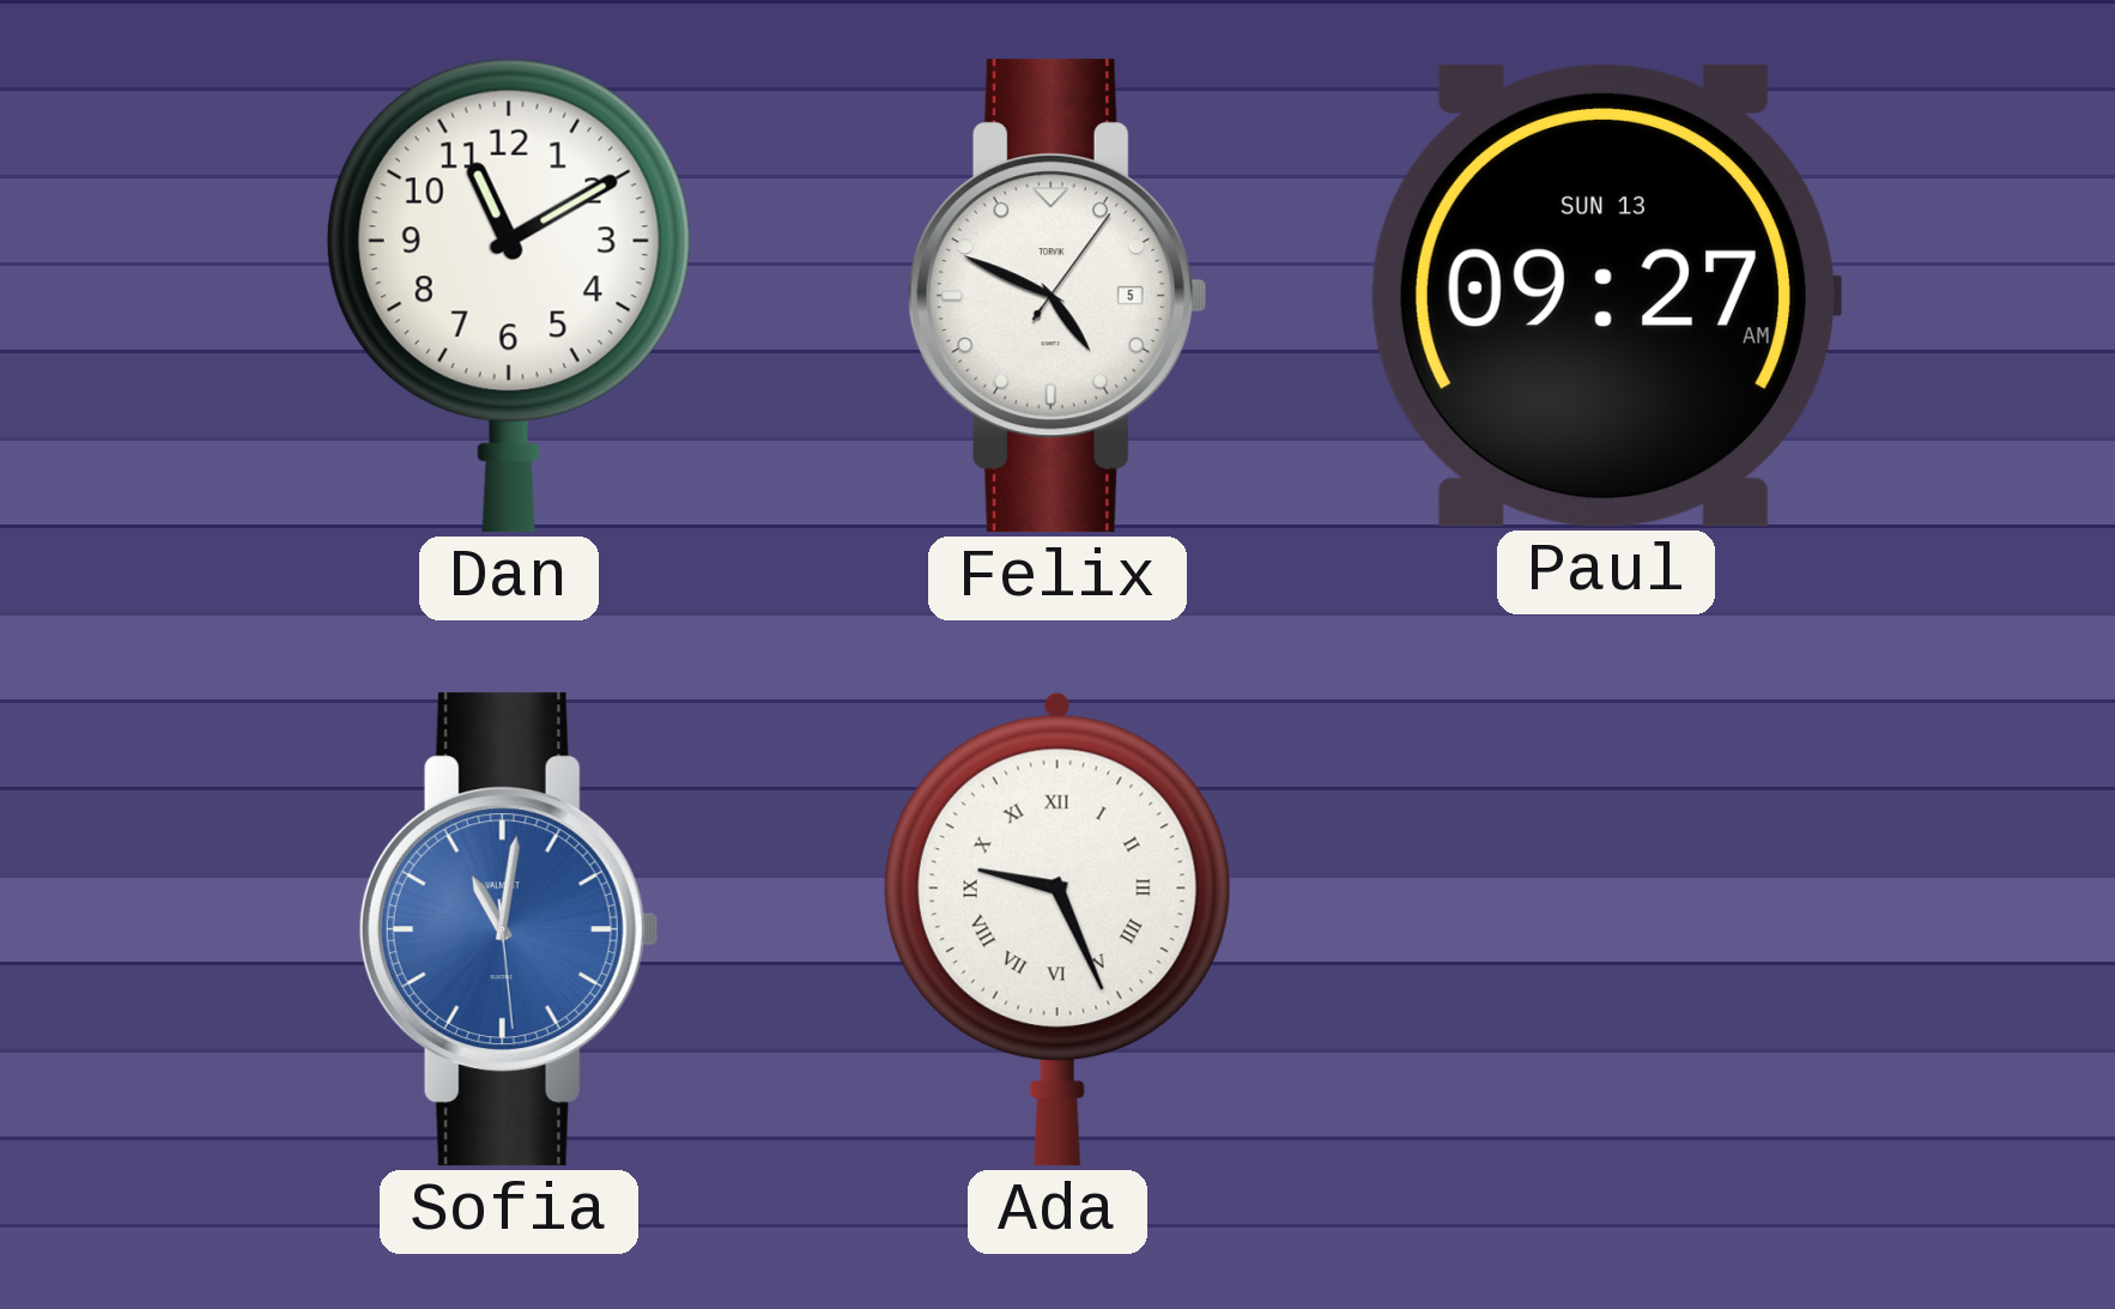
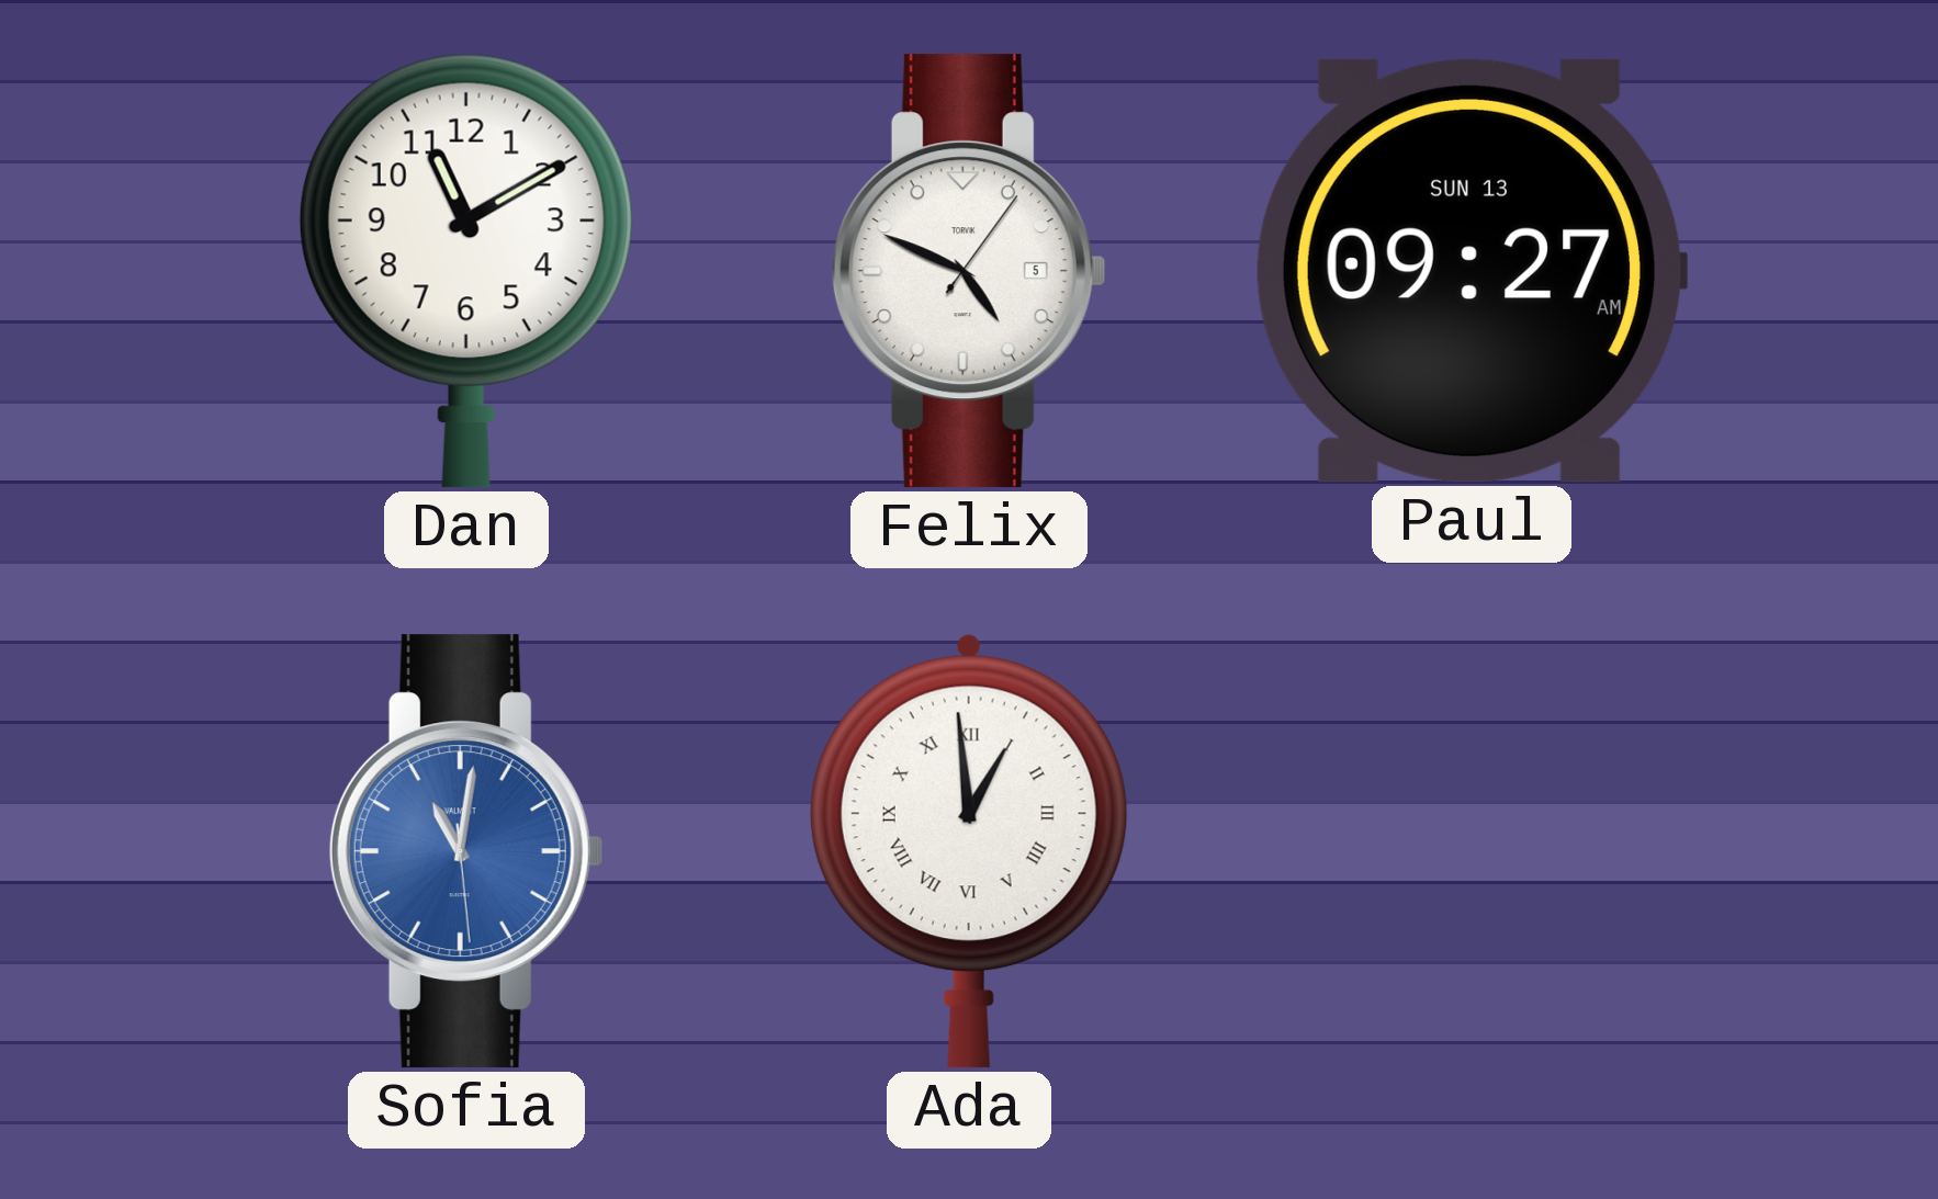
Ada: 9:26 -> 12:59 (969, 851)
